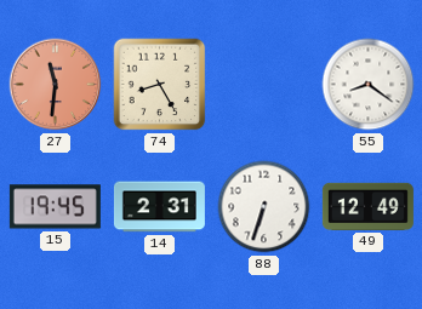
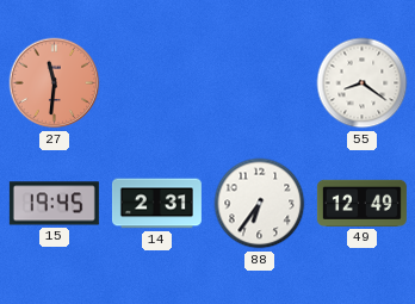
74: 8:25 -> none (160, 85)
88: 6:33 -> 6:36 (260, 204)
